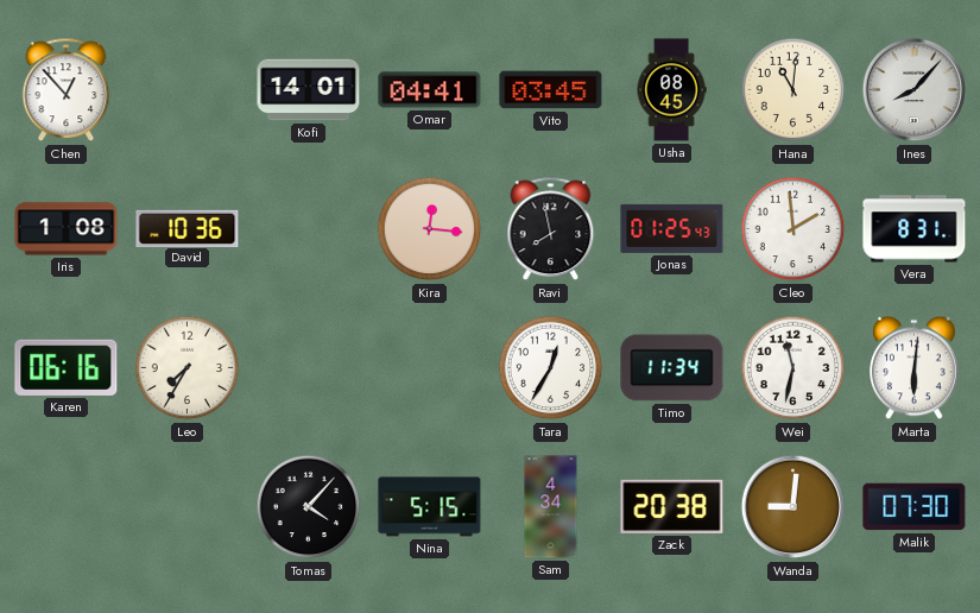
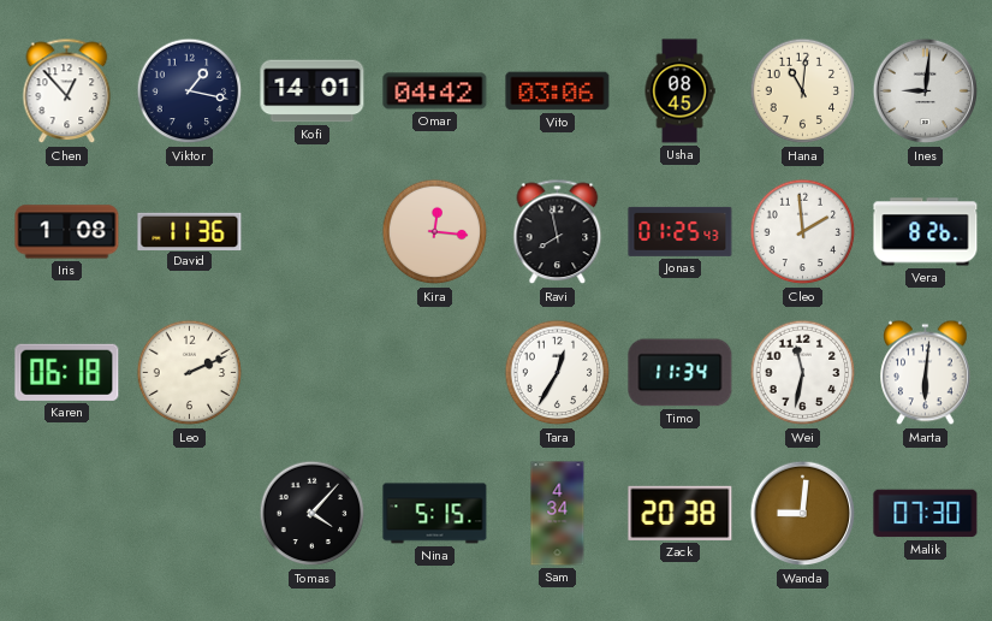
Viktor: none -> 1:17 (190, 91)
Omar: 04:41 -> 04:42 (435, 91)
Vito: 03:45 -> 03:06 (558, 91)
Ines: 8:07 -> 9:01 (926, 91)
David: 10:36 -> 11:36 (190, 231)
Vera: 8:31 -> 8:26 (926, 232)
Karen: 06:16 -> 06:18 (67, 372)
Leo: 7:35 -> 2:11 (190, 373)
